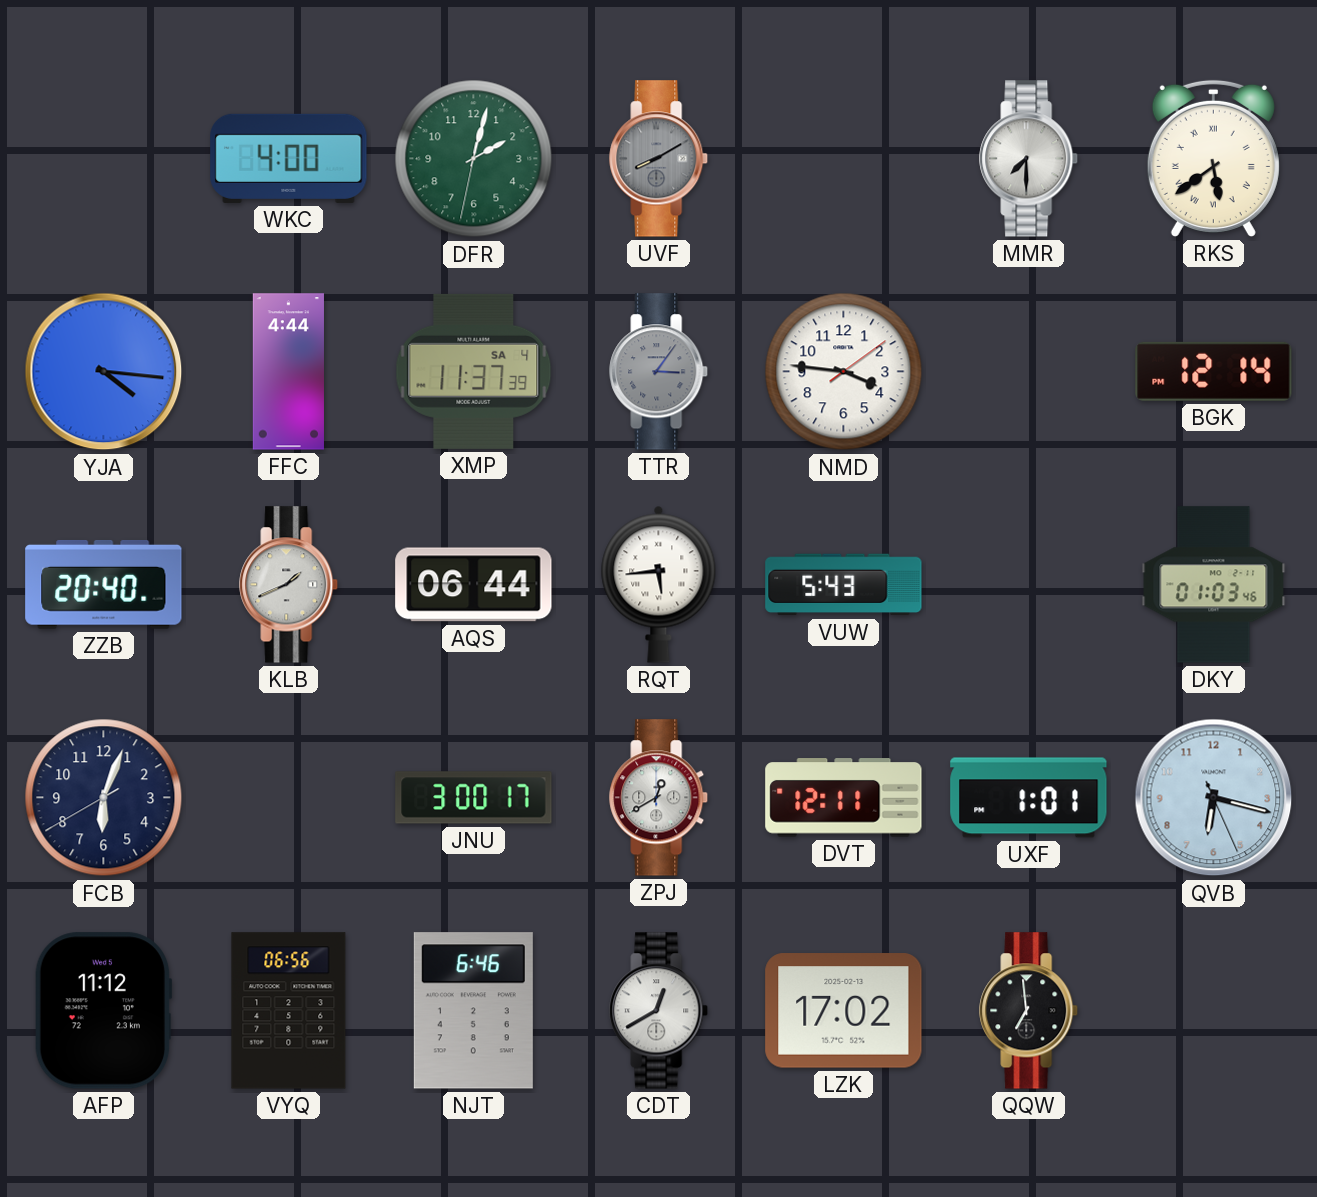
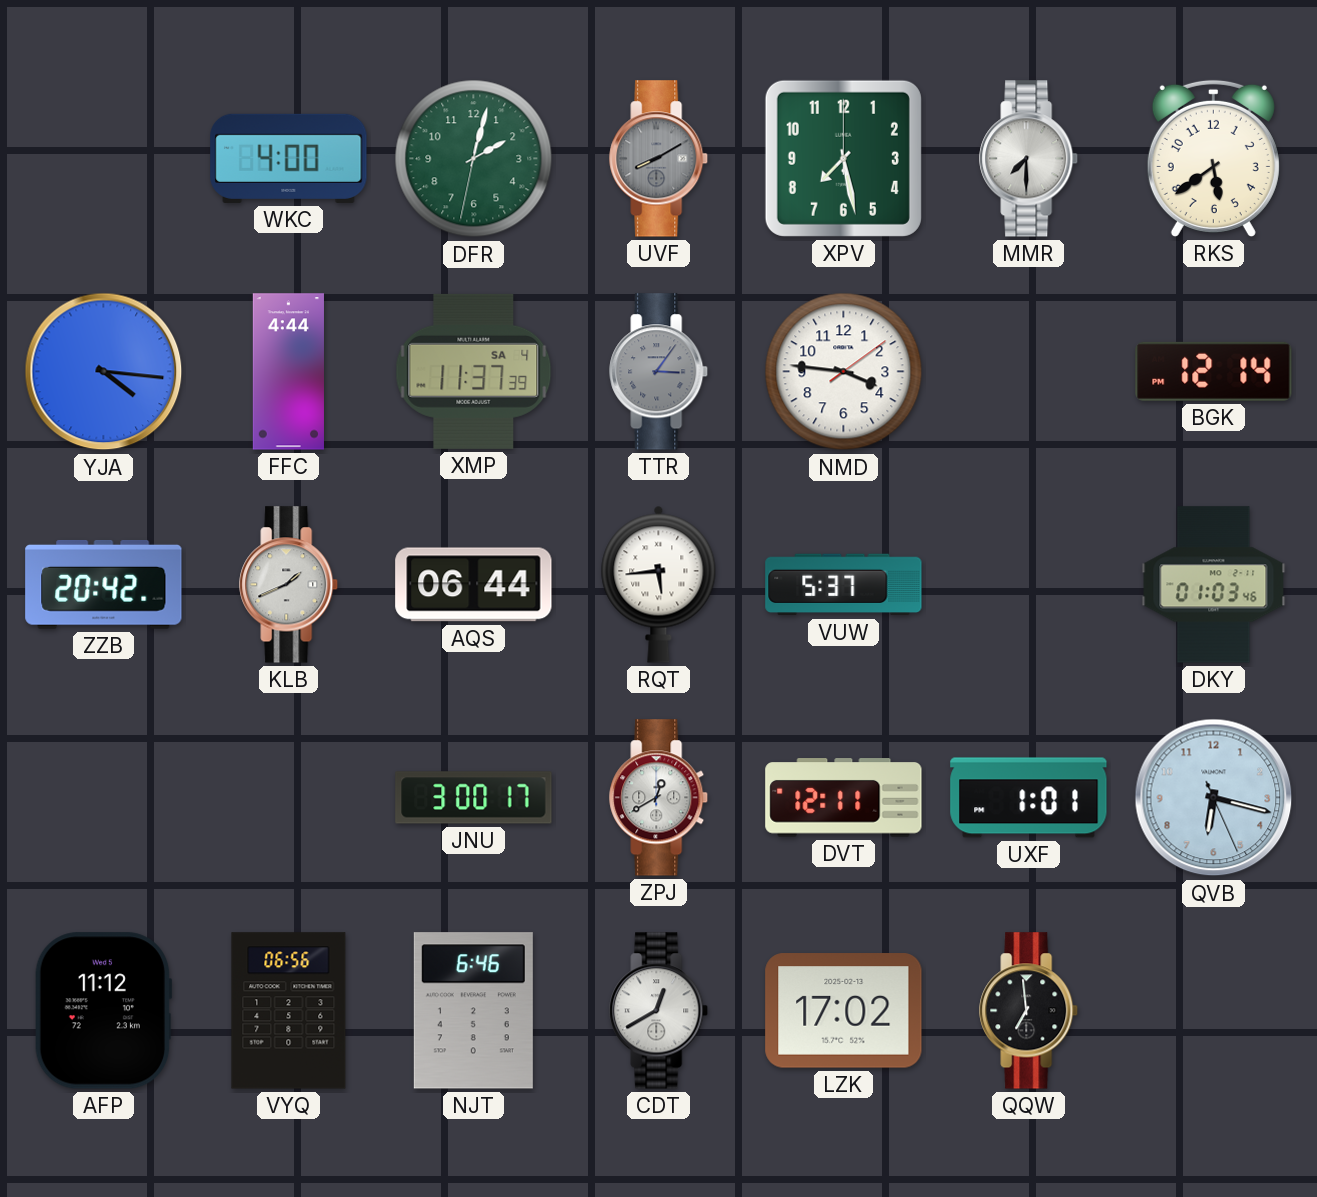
XPV: none -> 7:28 (843, 158)
RKS numerals: Roman -> Arabic (1213, 158)
ZZB: 20:40 -> 20:42 (104, 584)
VUW: 5:43 -> 5:37 (844, 585)
FCB: 6:03 -> none (104, 798)
